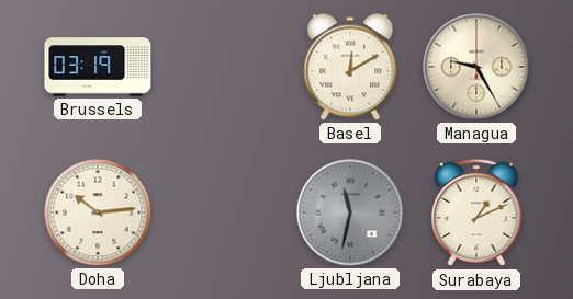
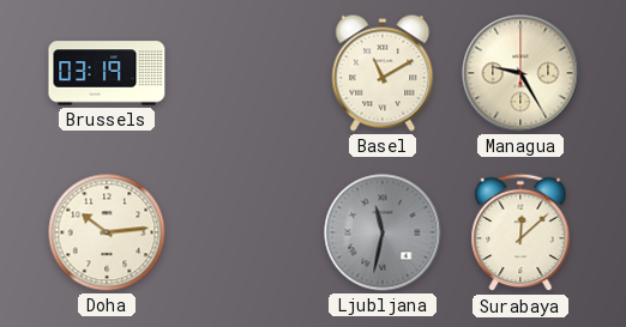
Basel: 12:10 -> 11:10 (383, 73)
Surabaya: 1:11 -> 12:08 (520, 232)
